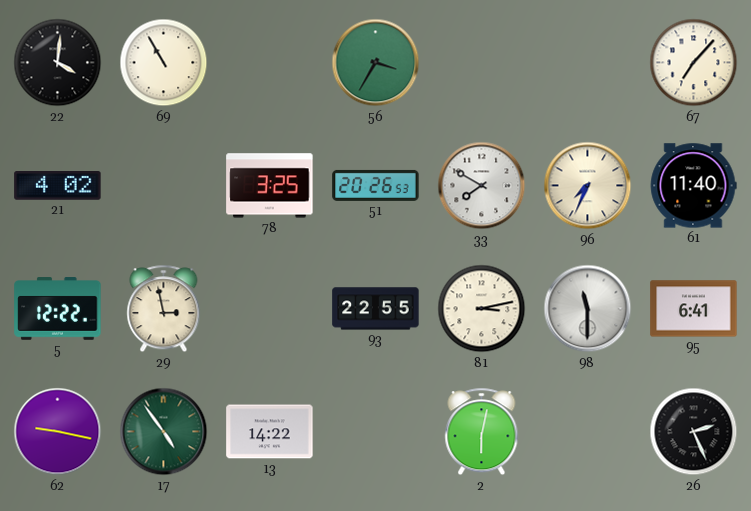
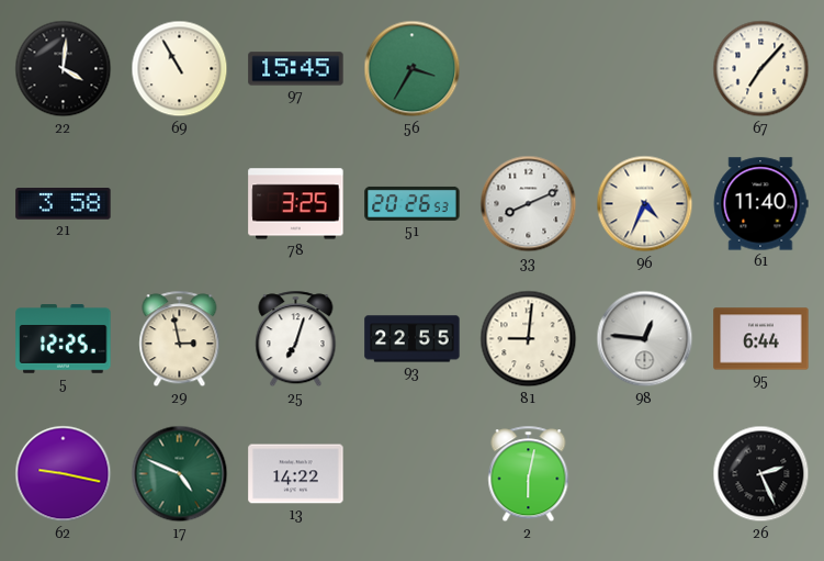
97: none -> 15:45 (296, 69)
21: 4:02 -> 3:58 (64, 204)
33: 7:50 -> 8:11 (529, 204)
96: 7:34 -> 4:34 (645, 204)
5: 12:22 -> 12:25 (64, 339)
25: none -> 7:03 (296, 339)
81: 3:13 -> 9:01 (529, 339)
98: 11:30 -> 12:46 (645, 339)
95: 6:41 -> 6:44 (761, 339)
17: 4:54 -> 4:49 (180, 474)
